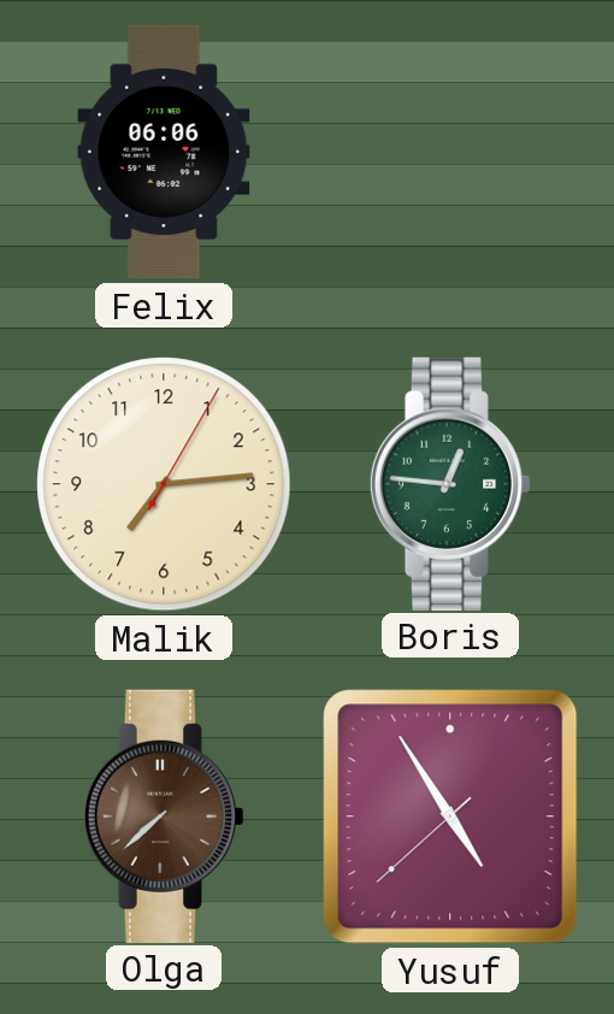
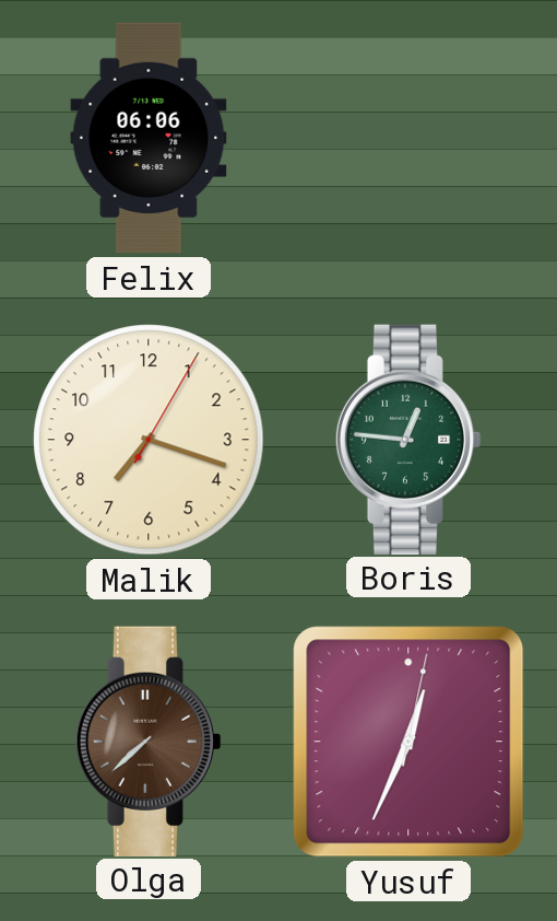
Malik: 7:14 -> 7:18 (149, 440)
Yusuf: 4:54 -> 12:34 (408, 742)
